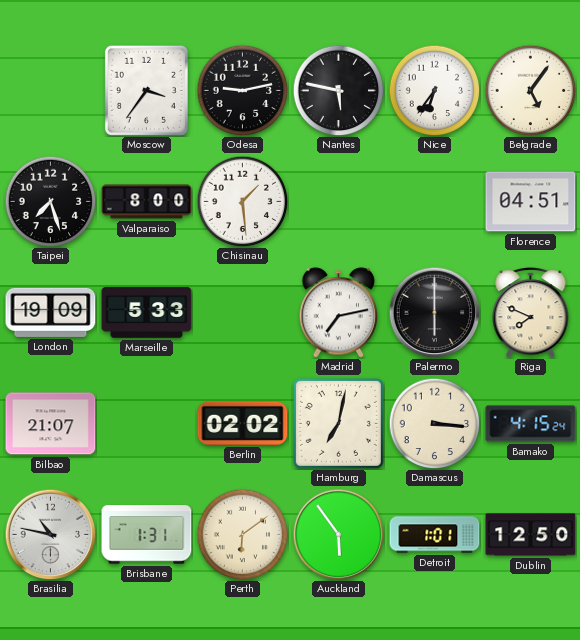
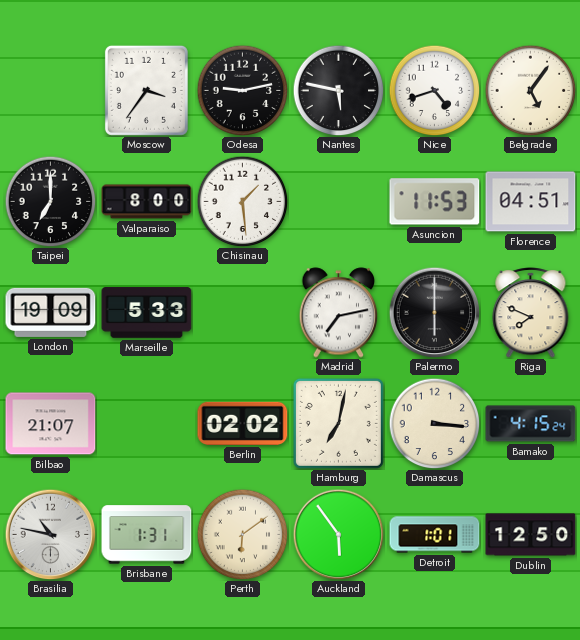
Nice: 6:36 -> 4:42 (434, 90)
Taipei: 7:27 -> 7:00 (50, 201)
Asuncion: none -> 11:53 (435, 202)
